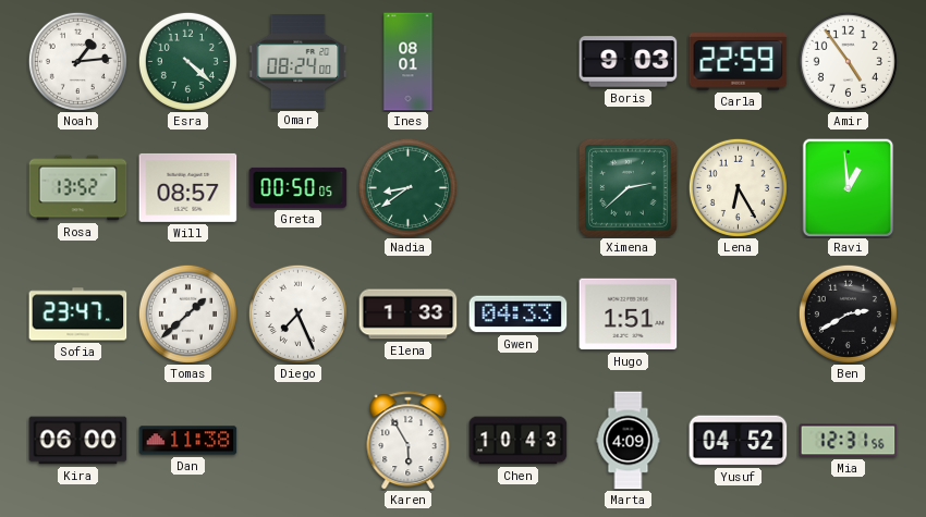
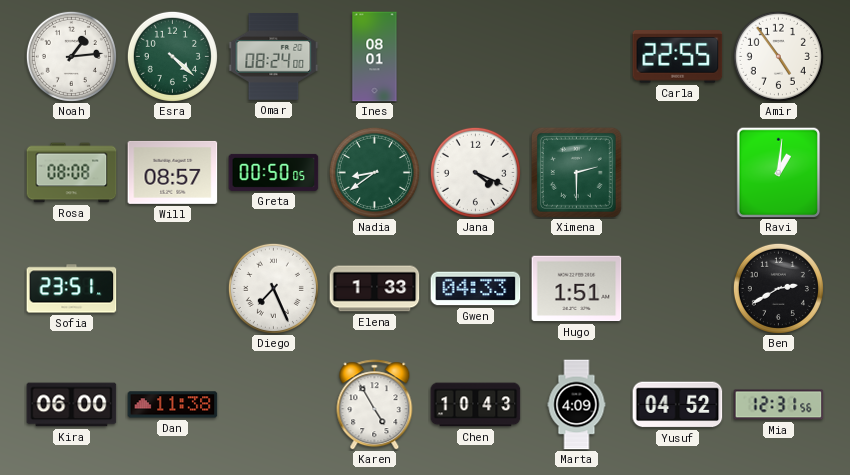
Boris: 9:03 -> none (629, 62)
Carla: 22:59 -> 22:55 (678, 57)
Rosa: 13:52 -> 08:08 (72, 173)
Jana: none -> 4:19 (475, 172)
Ximena: 2:38 -> 2:30 (577, 173)
Lena: 6:25 -> none (738, 187)
Ravi: 12:59 -> 1:01 (779, 172)
Sofia: 23:47 -> 23:51 (72, 289)
Tomas: 1:38 -> none (187, 313)
Karen: 5:55 -> 4:55 (375, 405)
